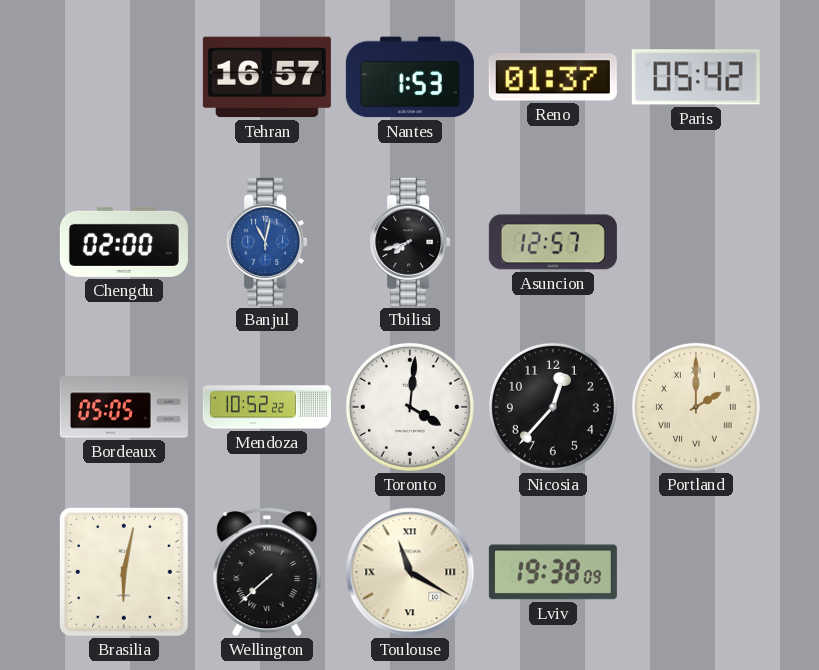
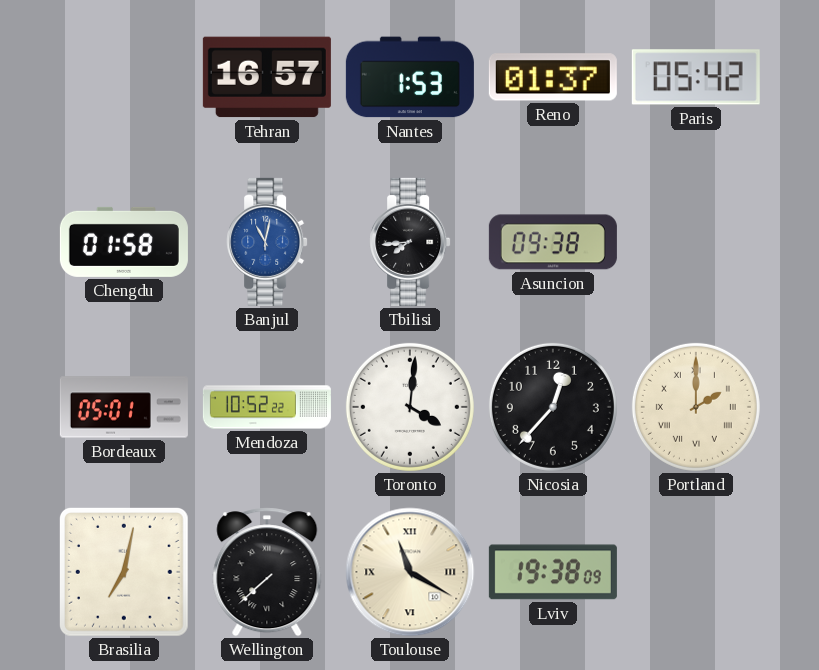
Chengdu: 02:00 -> 01:58 (124, 242)
Tbilisi: 7:42 -> 7:44 (410, 242)
Asuncion: 12:57 -> 09:38 (553, 242)
Bordeaux: 05:05 -> 05:01 (124, 407)
Brasilia: 6:02 -> 7:02 (124, 572)
